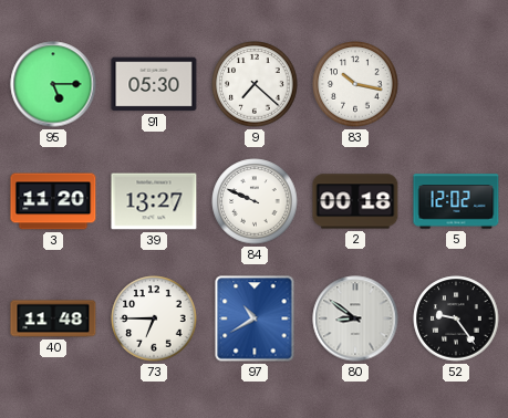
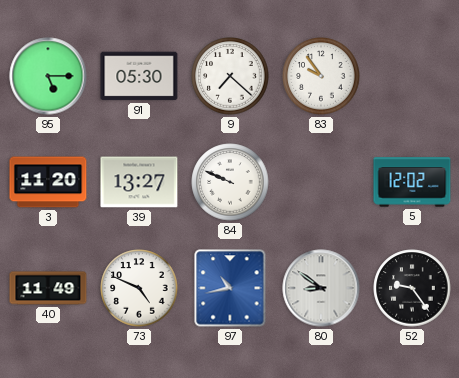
83: 10:17 -> 9:54 (321, 76)
2: 00:18 -> none (355, 201)
40: 11:48 -> 11:49 (48, 288)
73: 6:45 -> 4:49 (139, 288)
97: 10:40 -> 10:43 (230, 288)
